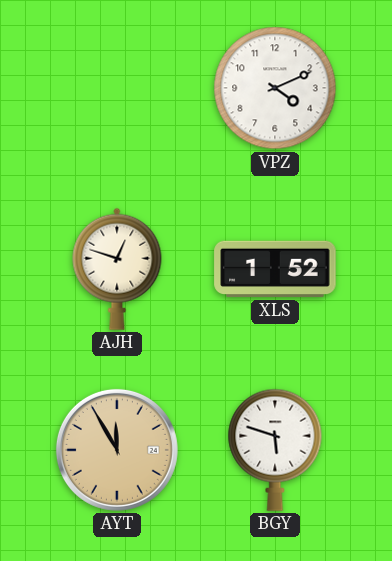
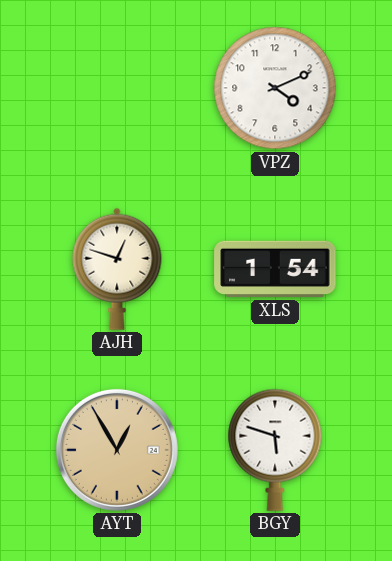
XLS: 1:52 -> 1:54 (275, 269)
AYT: 11:55 -> 12:55 (117, 450)
